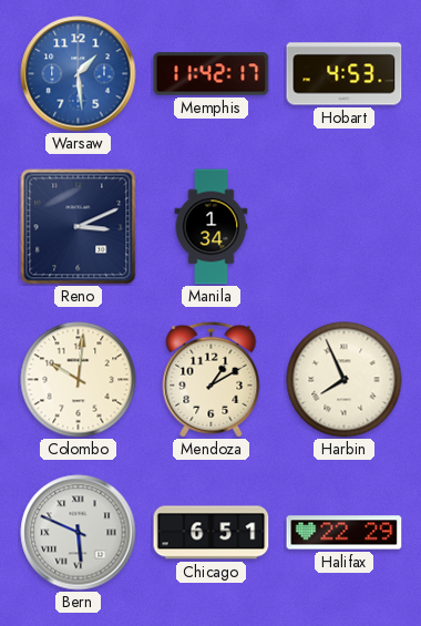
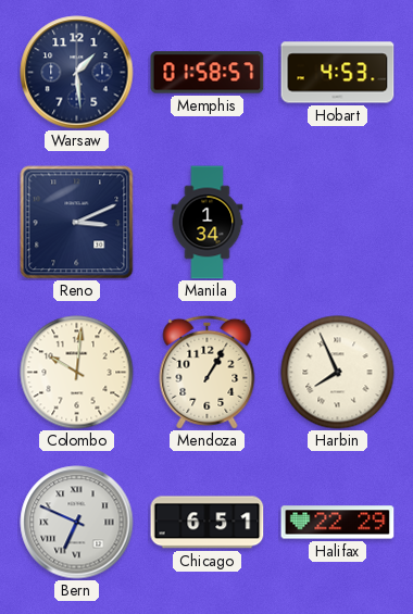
Warsaw dial: blue -> navy (77, 73)
Memphis: 11:42 -> 01:58 (208, 73)
Mendoza: 1:10 -> 1:05 (208, 372)
Bern: 5:49 -> 6:49 (77, 523)
